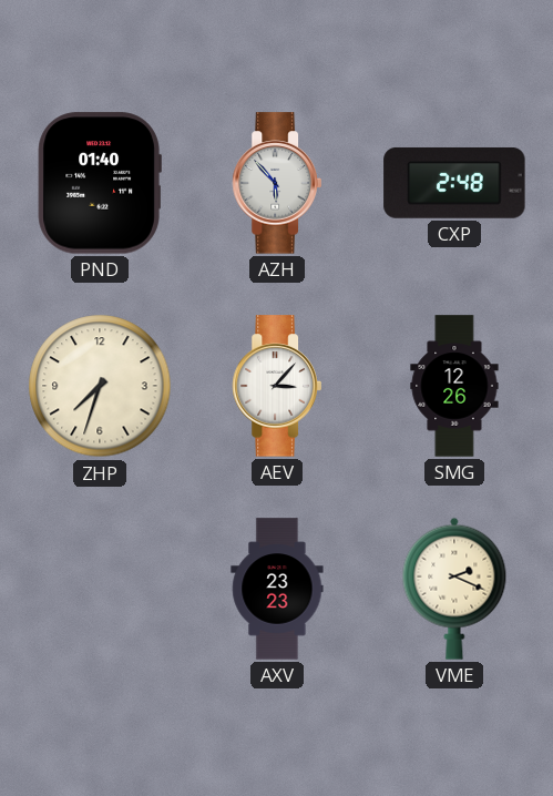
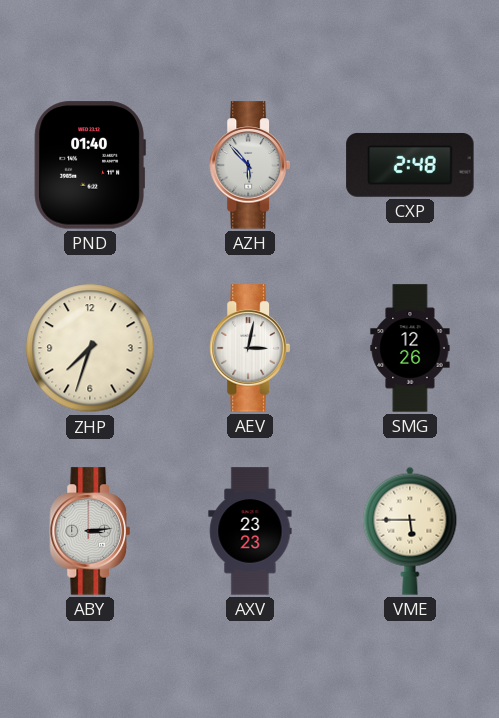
AEV: 3:07 -> 3:02 (250, 348)
ABY: none -> 3:14 (90, 531)
VME: 2:19 -> 5:45 (410, 531)
